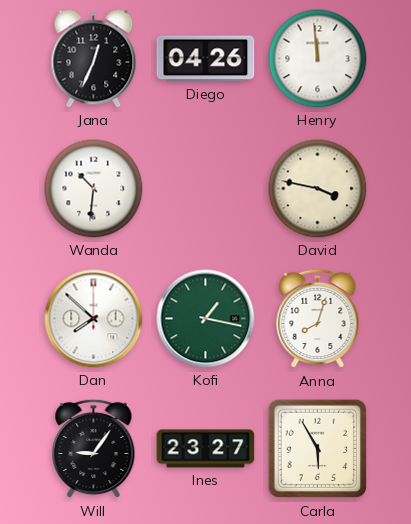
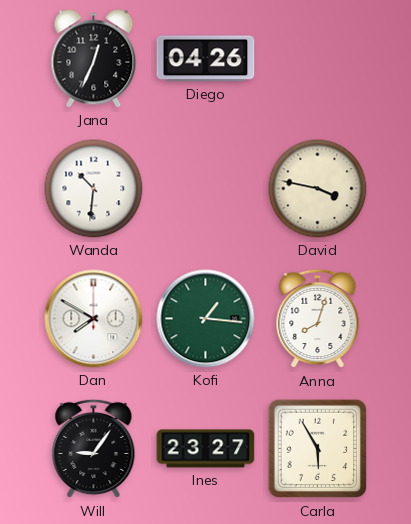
Henry: 11:59 -> none (318, 59)
Dan: 7:52 -> 7:50 (94, 319)
Kofi: 1:17 -> 1:16 (206, 319)
